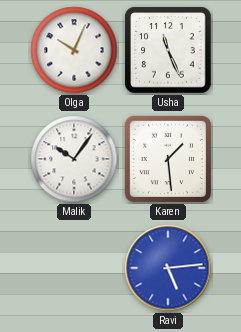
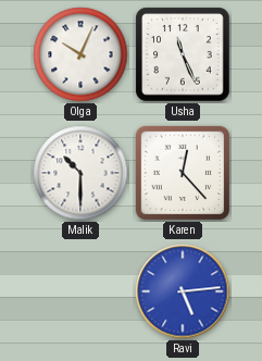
Malik: 10:06 -> 10:30 (80, 173)
Karen: 1:29 -> 12:23 (183, 173)
